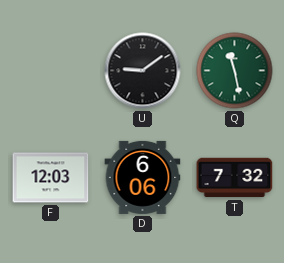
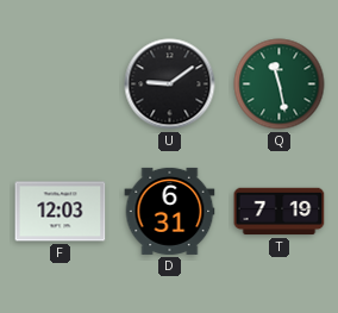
D: 6:06 -> 6:31 (170, 211)
T: 7:32 -> 7:19 (280, 212)
